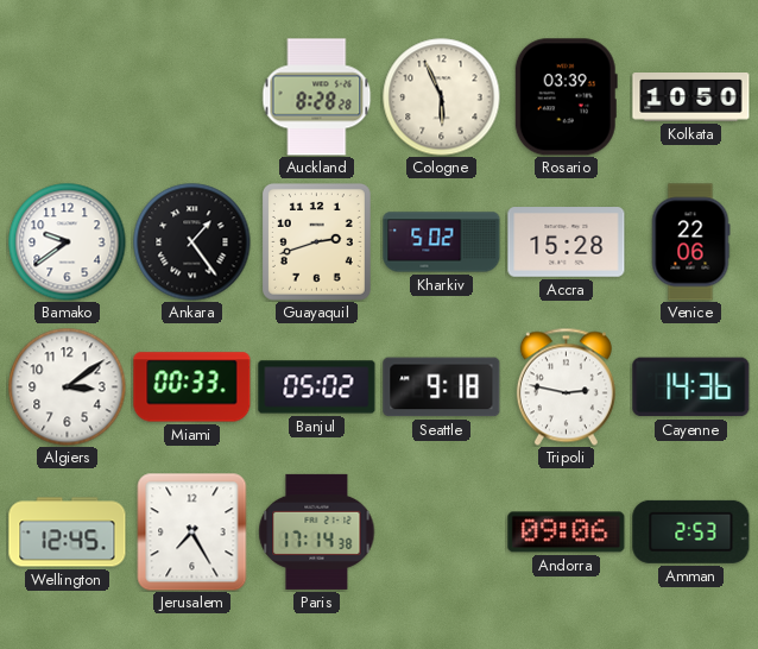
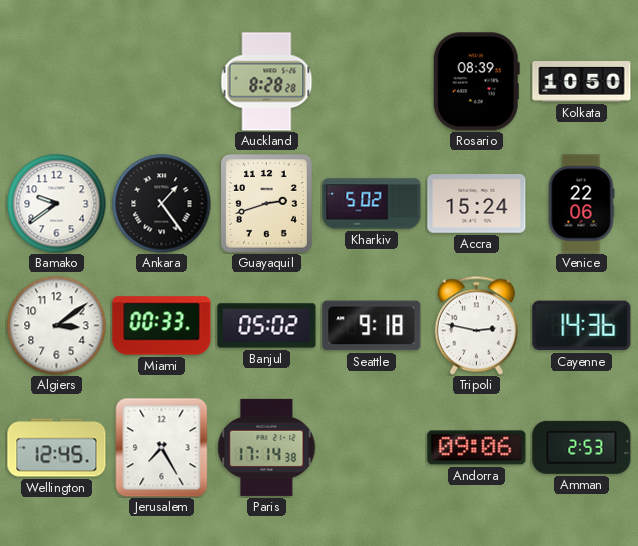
Cologne: 5:56 -> none (442, 97)
Rosario: 03:39 -> 08:39 (476, 82)
Accra: 15:28 -> 15:24 (477, 204)
